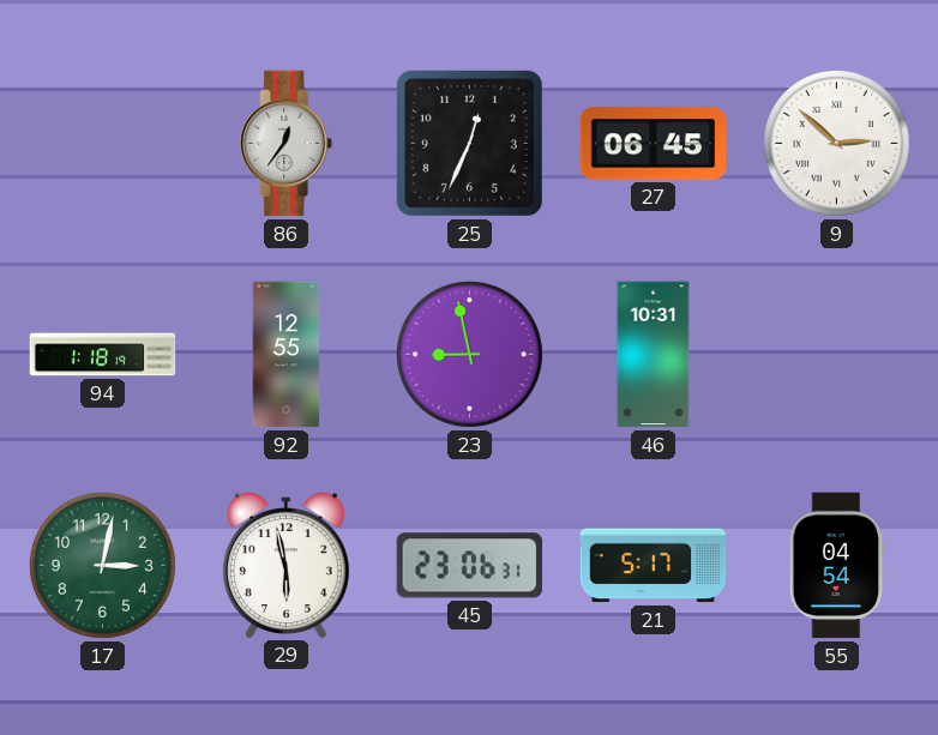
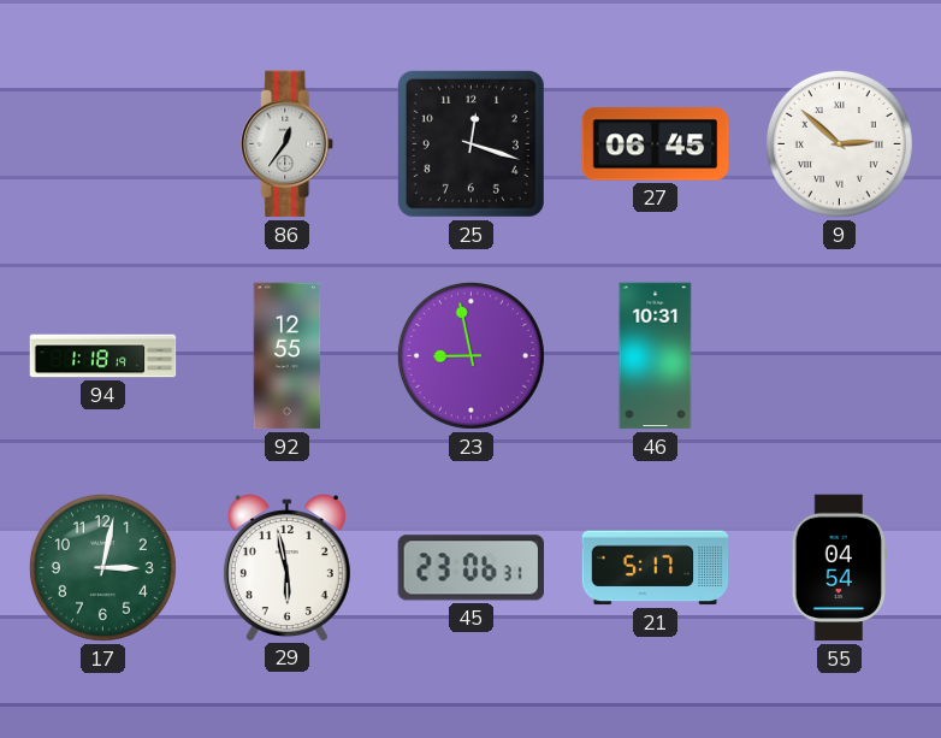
25: 12:34 -> 12:18 (470, 143)
